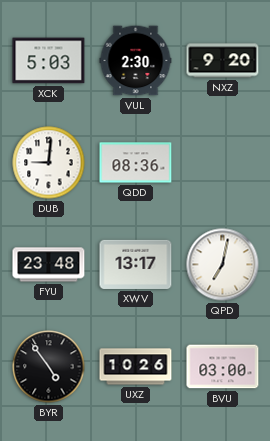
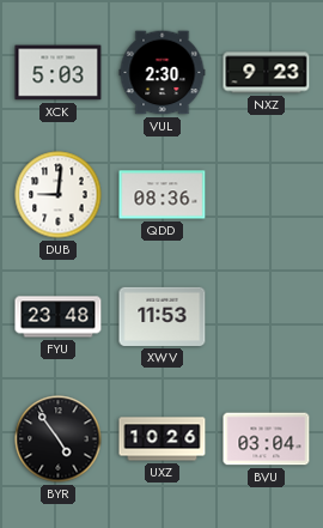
NXZ: 9:20 -> 9:23 (267, 73)
XWV: 13:17 -> 11:53 (163, 316)
QPD: 7:02 -> none (223, 265)
BVU: 03:00 -> 03:04 (267, 439)
